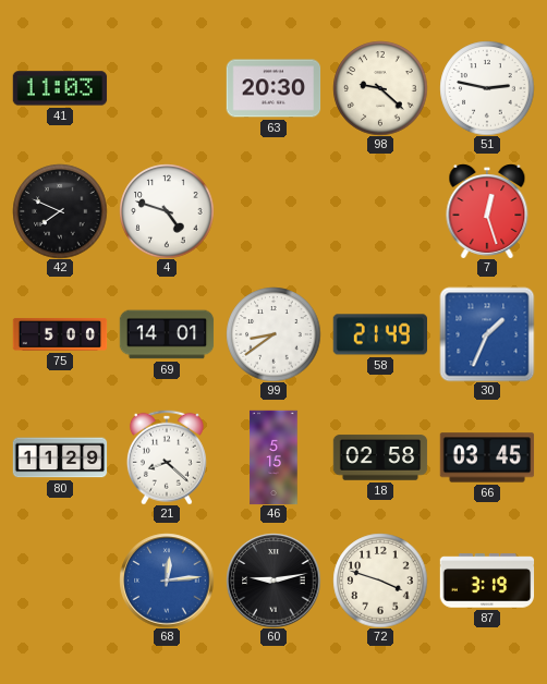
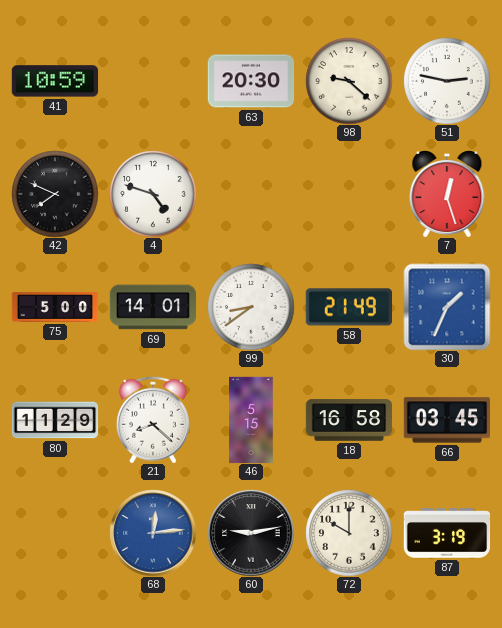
41: 11:03 -> 10:59 (55, 81)
18: 02:58 -> 16:58 (349, 420)
72: 3:48 -> 10:00 (349, 533)
